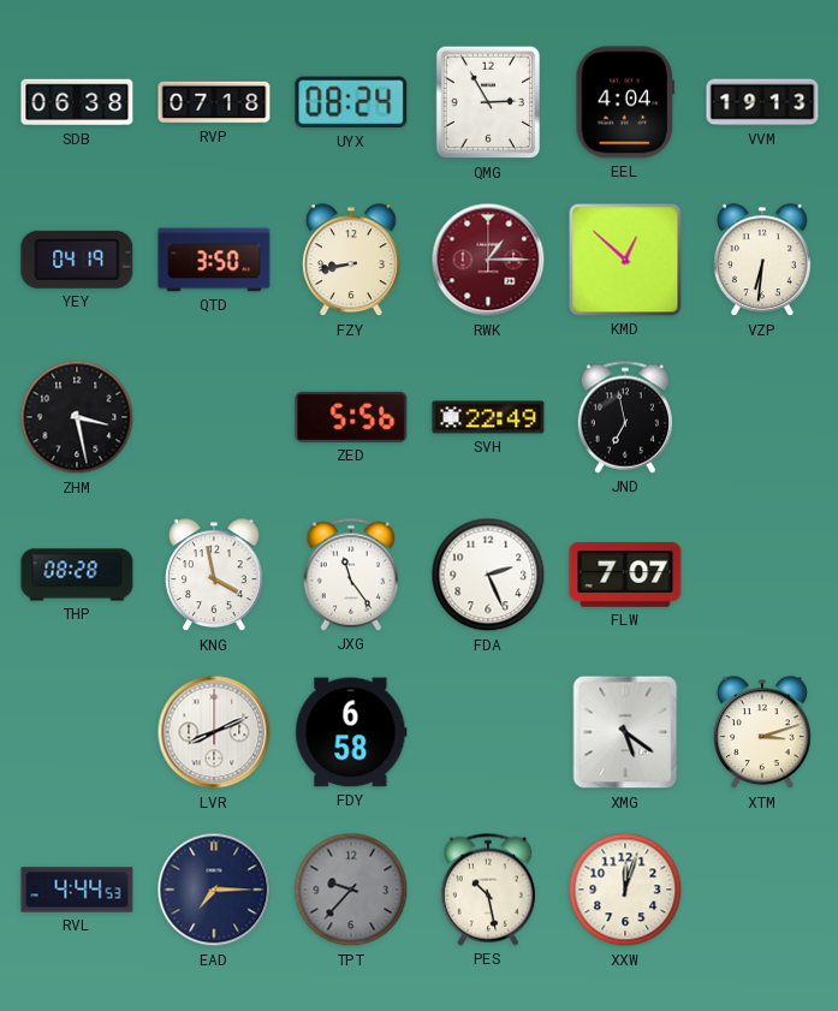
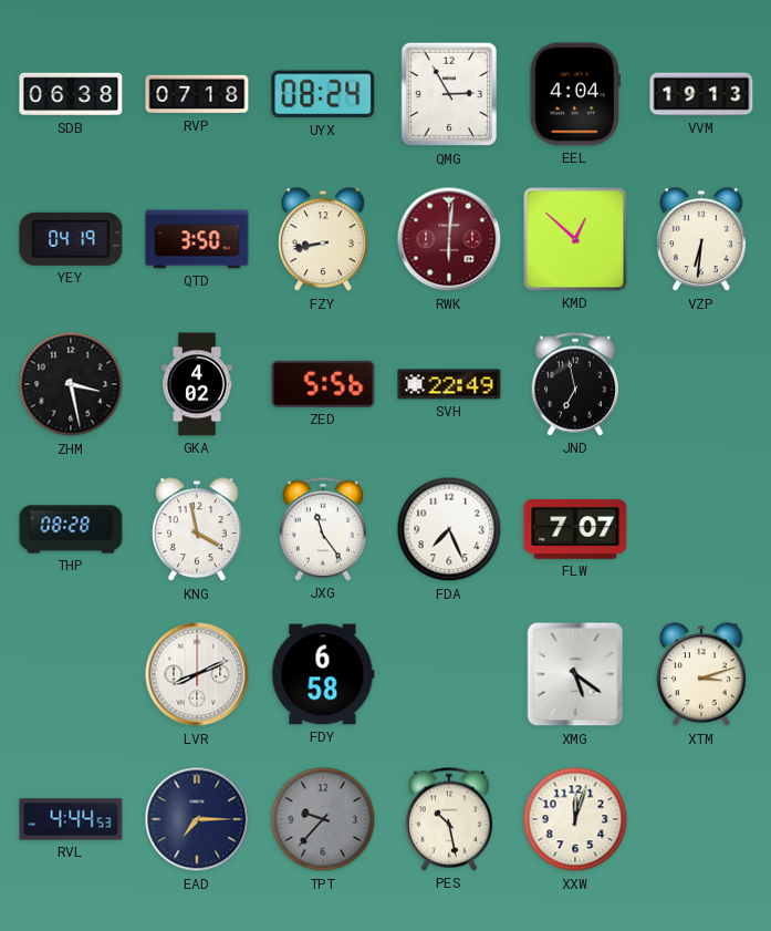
RWK: 1:15 -> 6:01 (449, 239)
GKA: none -> 4:02 (197, 384)
FDA: 2:26 -> 7:26 (449, 529)
